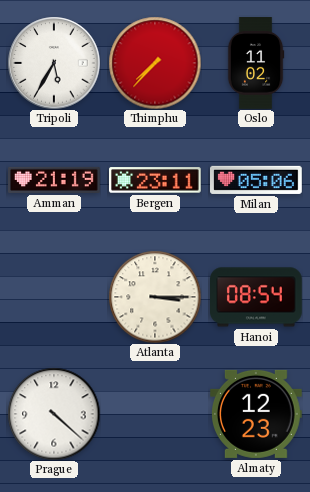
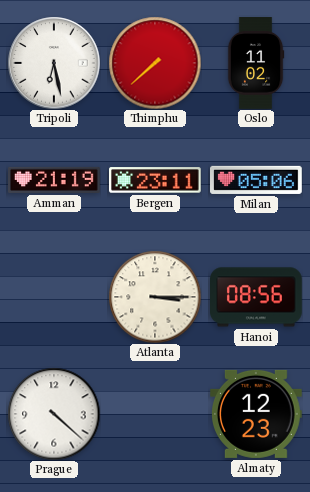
Tripoli: 5:35 -> 6:28 (54, 63)
Thimphu: 7:37 -> 7:38 (155, 63)
Hanoi: 08:54 -> 08:56 (257, 297)
